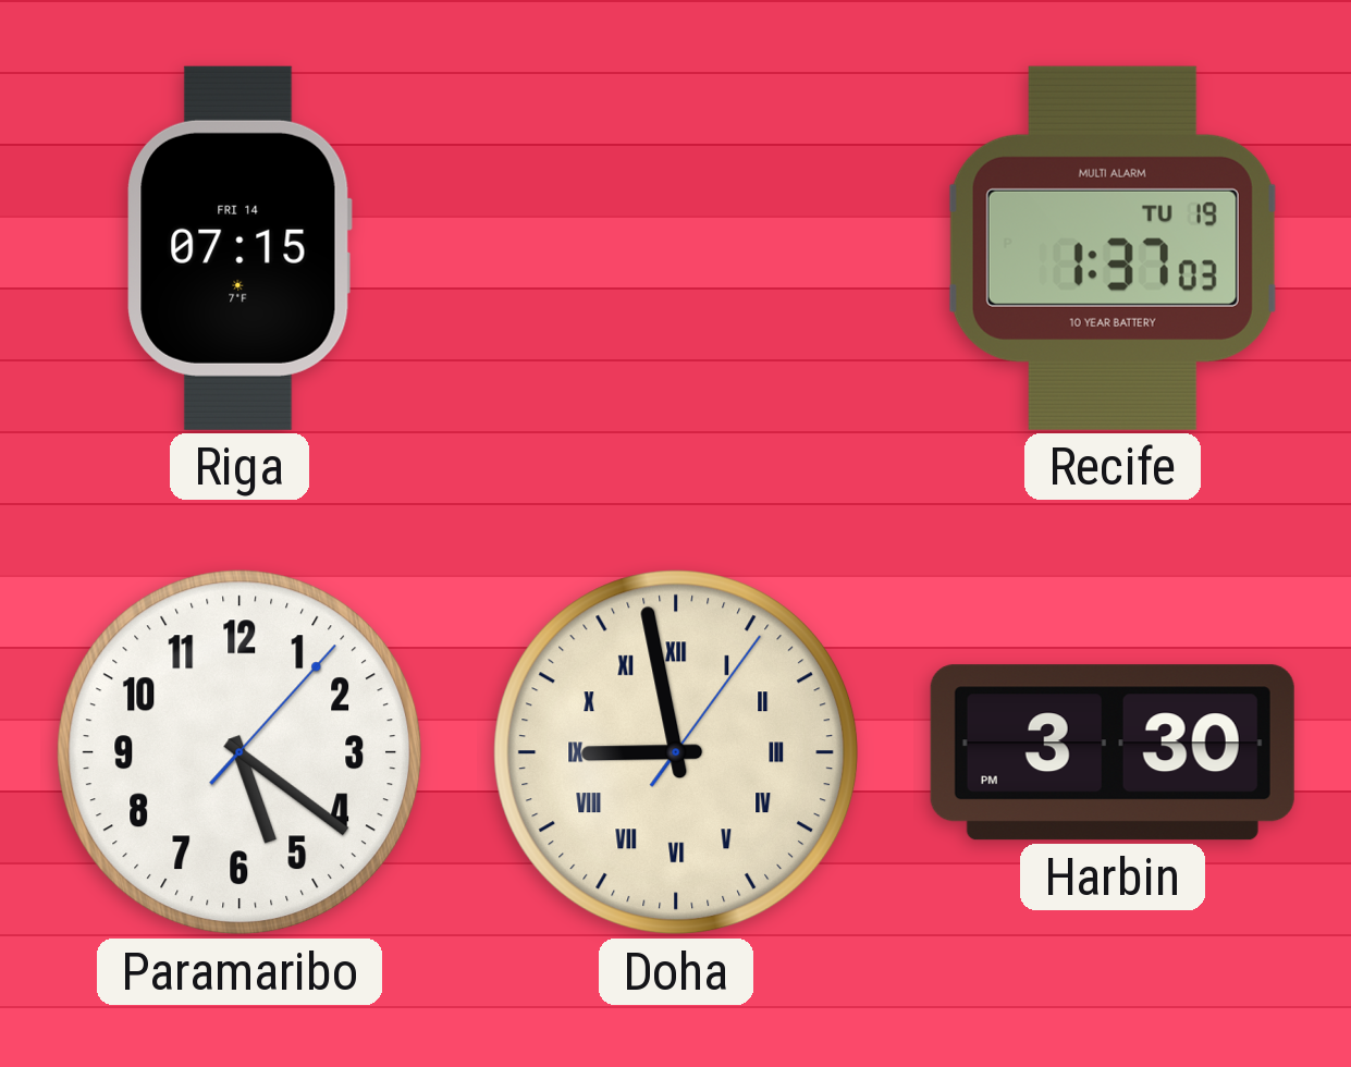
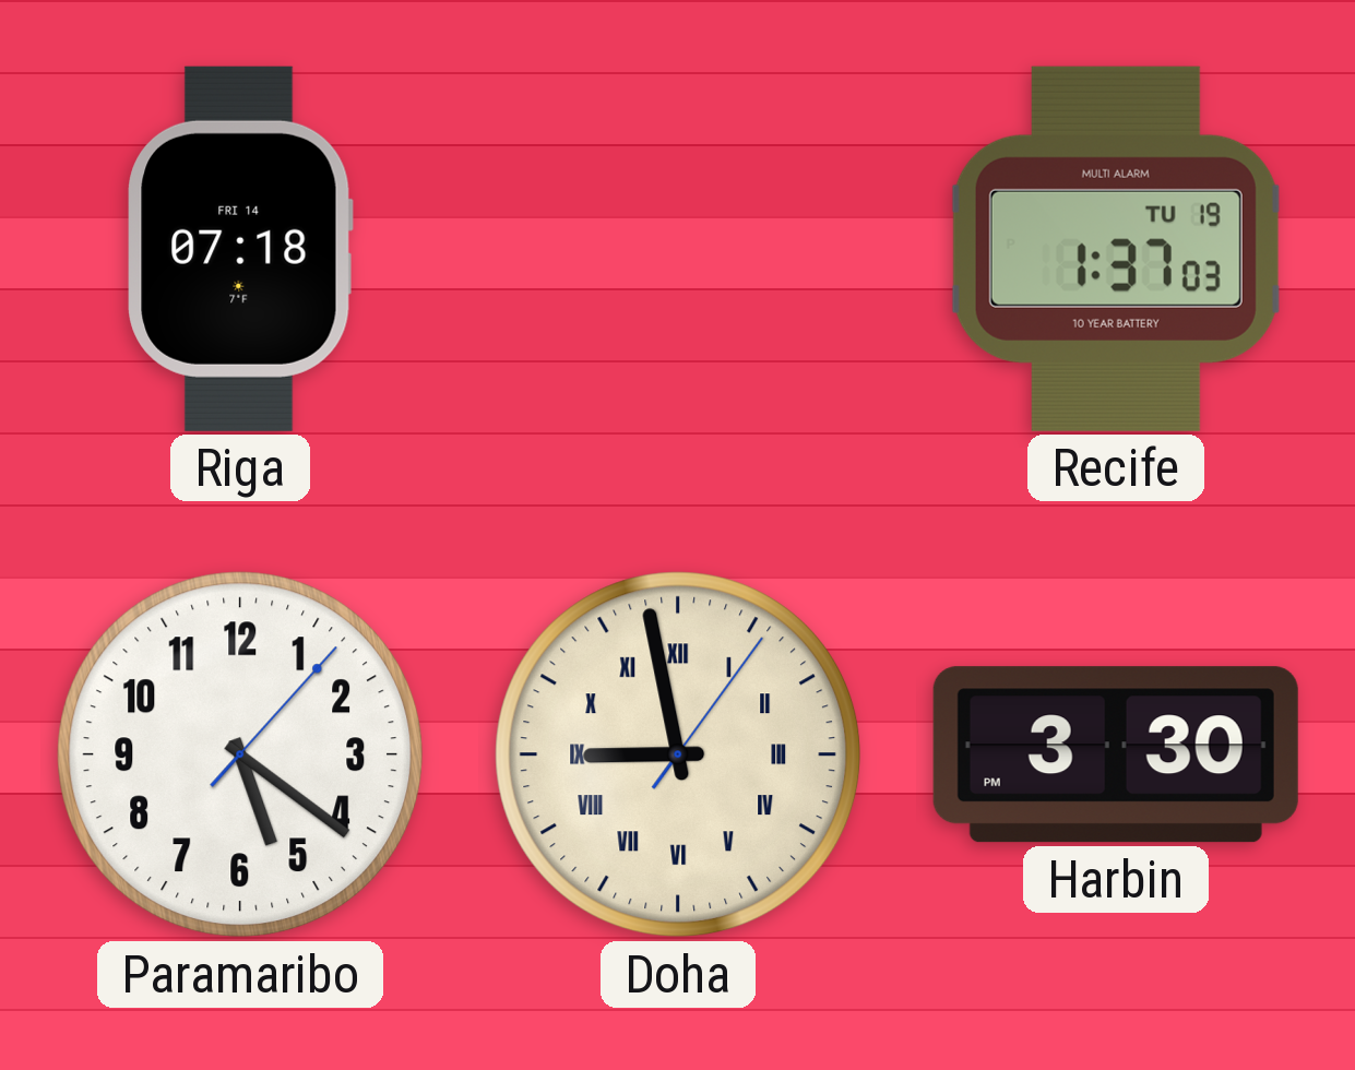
Riga: 07:15 -> 07:18 (240, 249)
